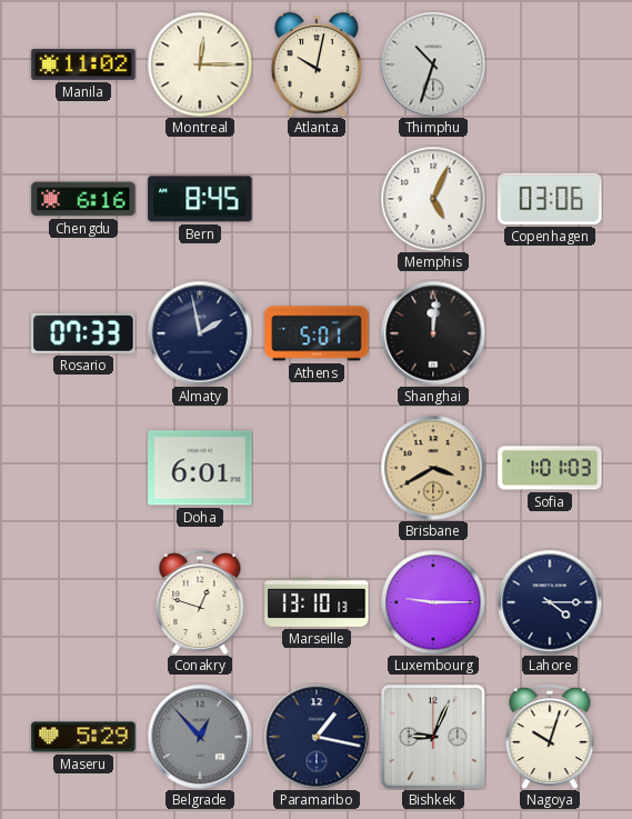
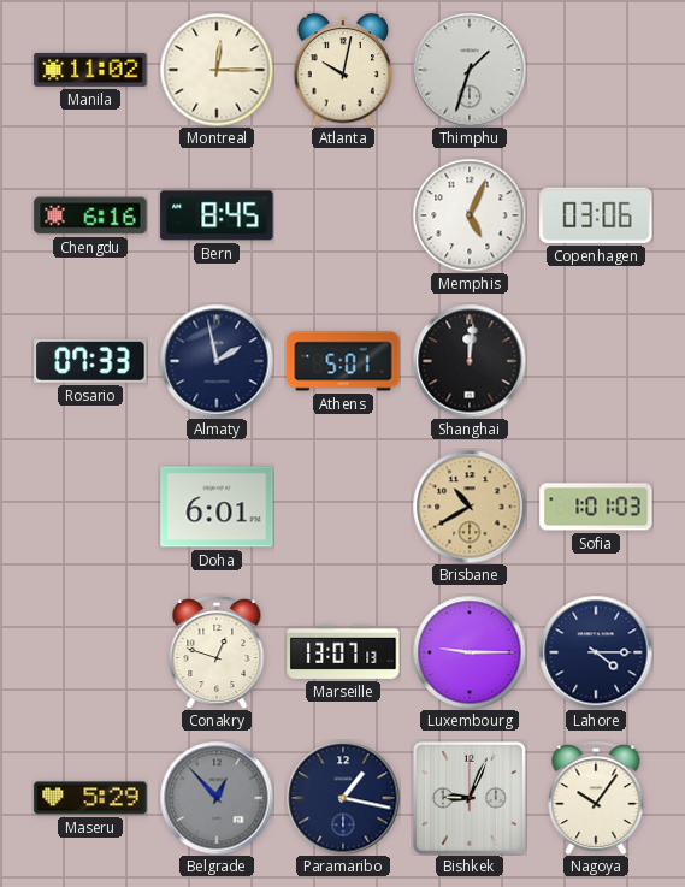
Thimphu: 10:33 -> 1:33 (470, 70)
Brisbane: 3:40 -> 10:40 (470, 507)
Marseille: 13:10 -> 13:07 (343, 652)
Nagoya: 10:03 -> 10:06 (596, 798)
